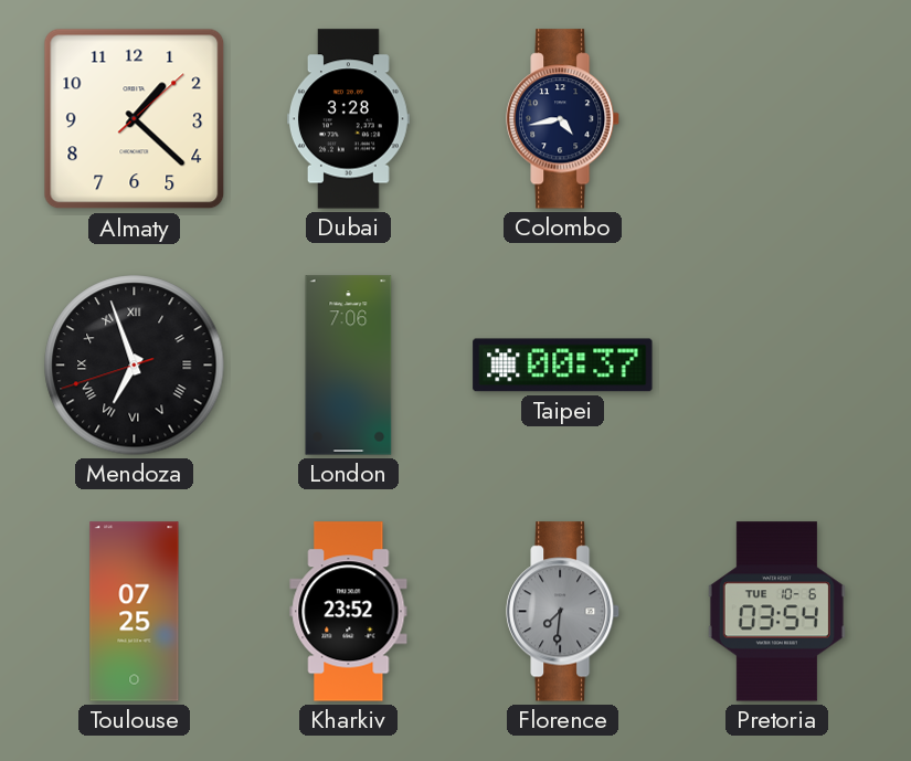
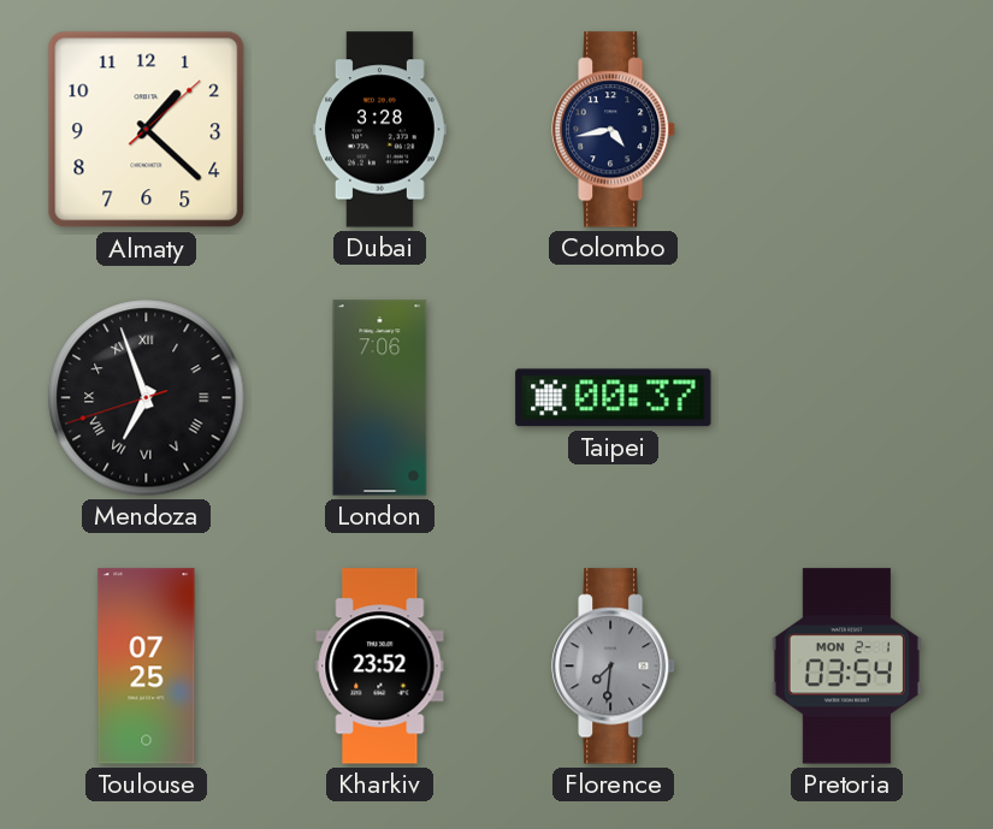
Pretoria date: TUE 10-6 -> MON 2-1 (846, 667)
